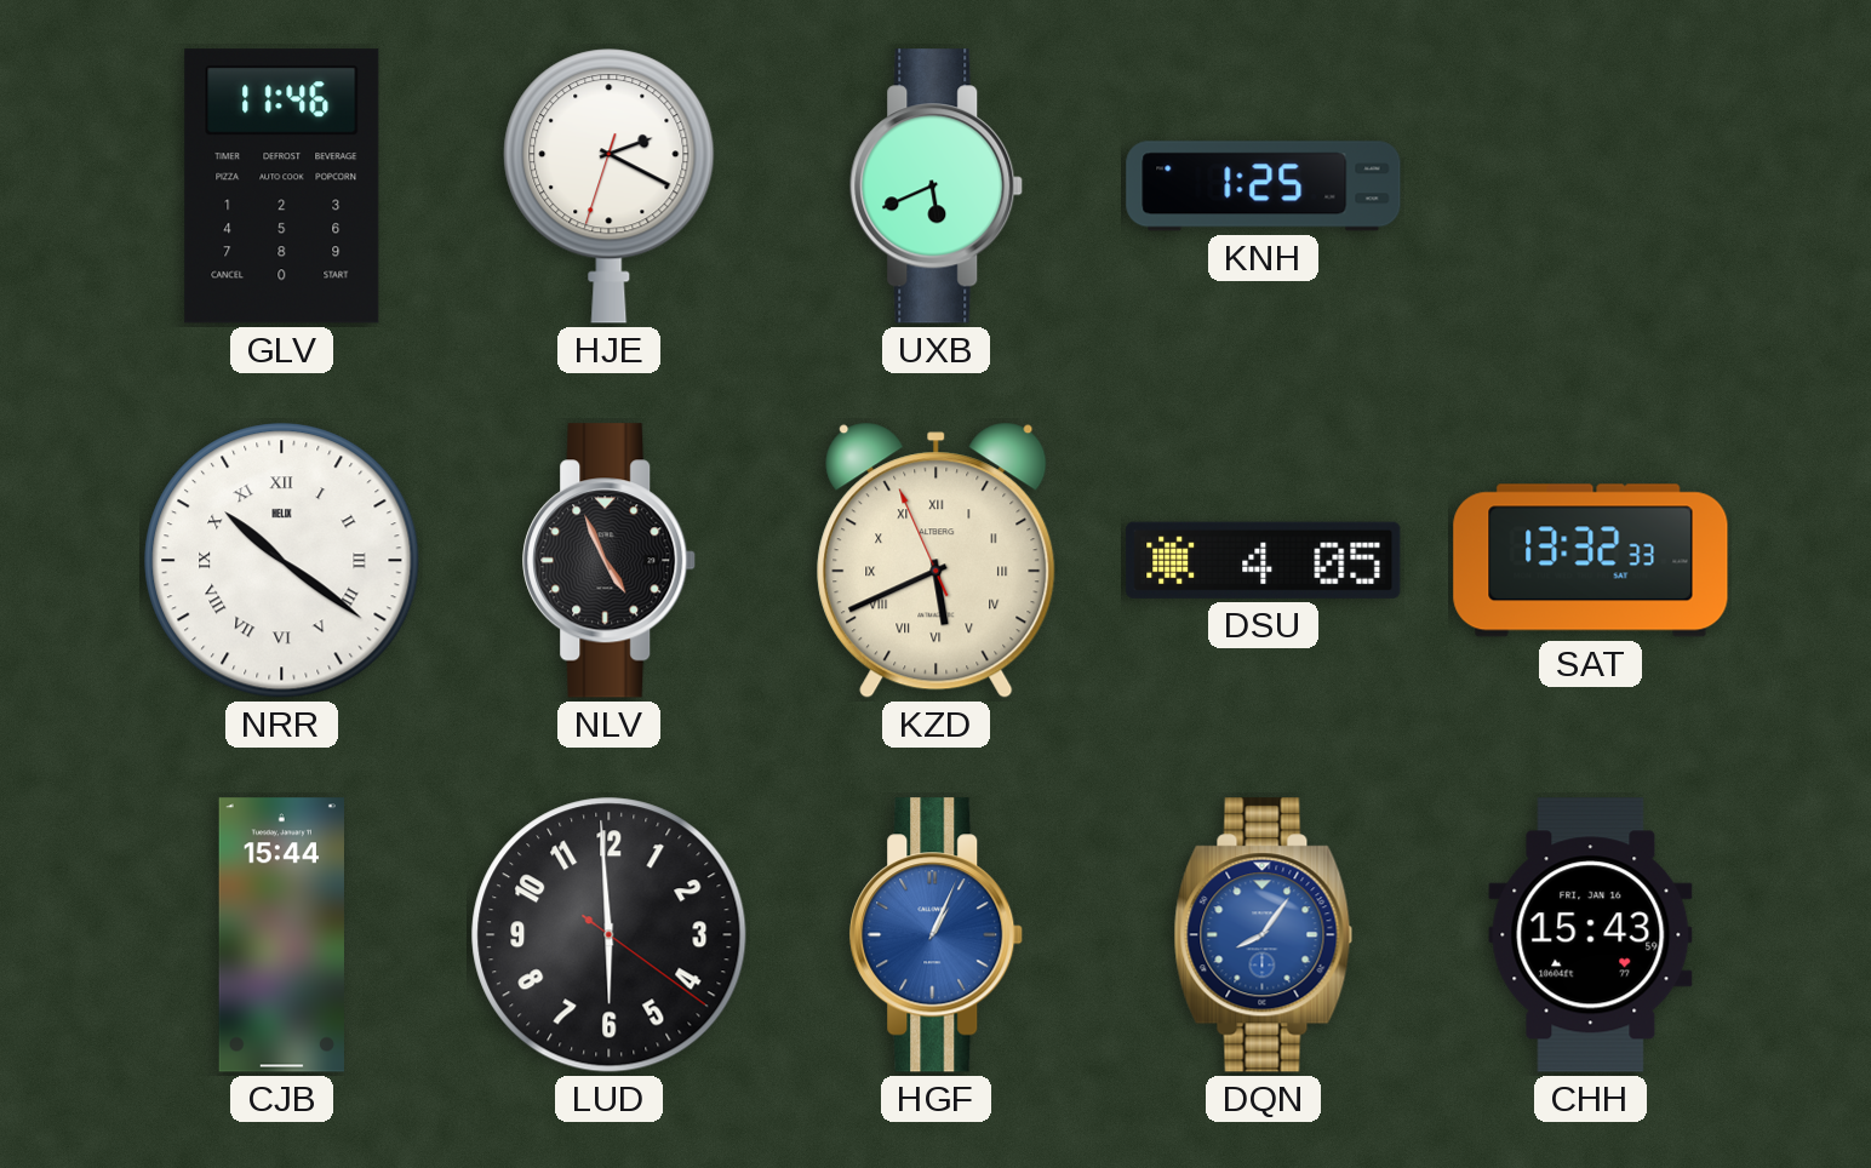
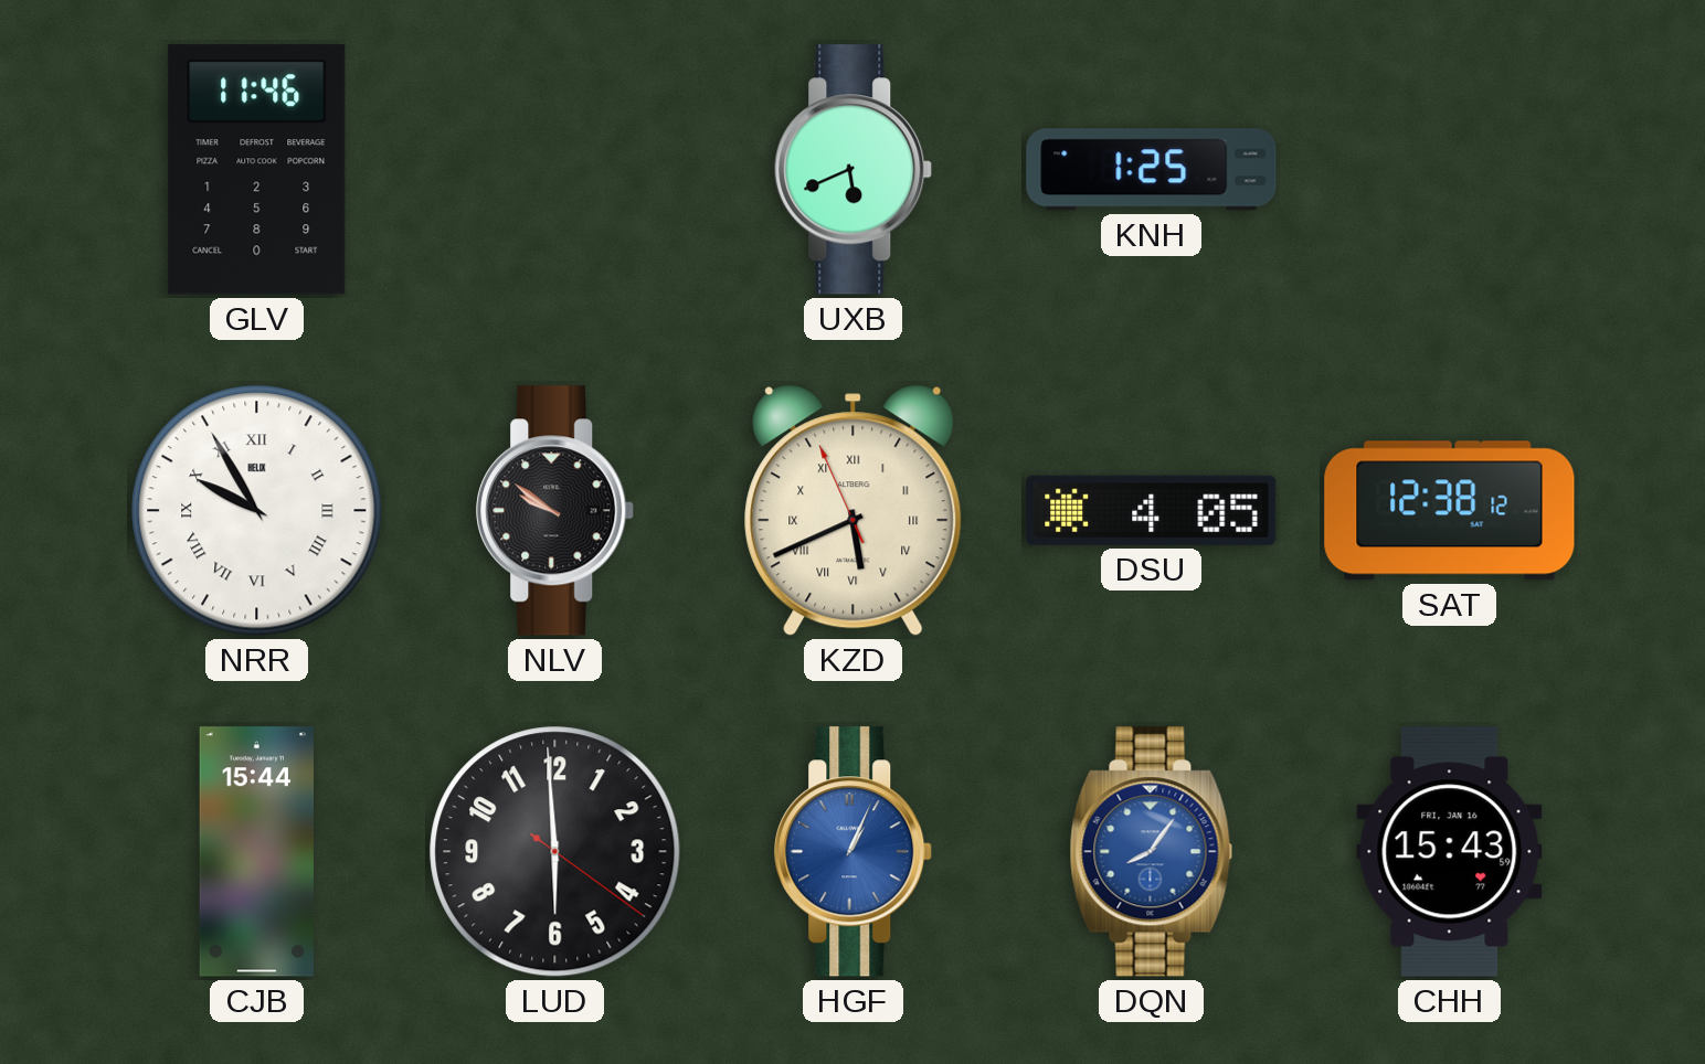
HJE: 2:19 -> none (610, 187)
NRR: 10:21 -> 9:55 (257, 511)
NLV: 4:56 -> 9:51 (555, 511)
SAT: 13:32 -> 12:38 (1450, 511)
